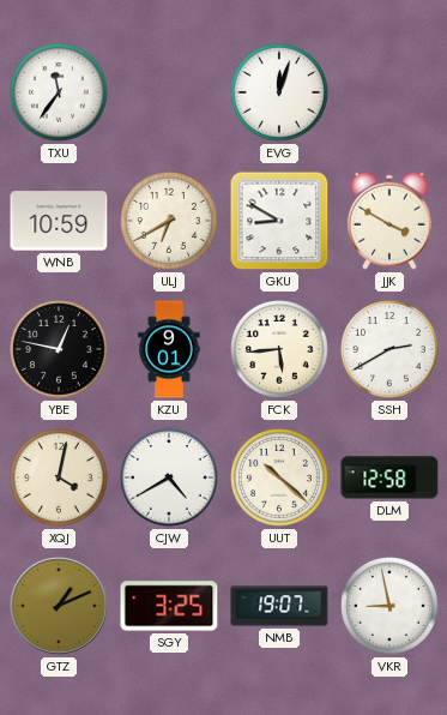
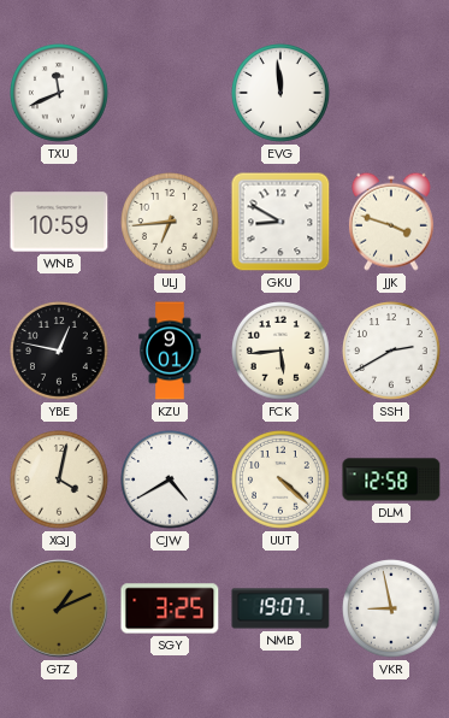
TXU: 11:36 -> 11:41 (60, 94)
EVG: 12:03 -> 11:59 (282, 94)
ULJ: 6:40 -> 6:44 (171, 223)
JJK: 3:50 -> 3:48 (391, 222)
UUT: 10:22 -> 4:22 (282, 481)
